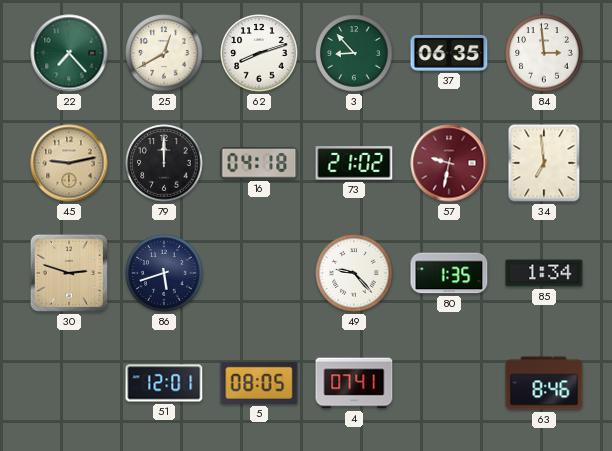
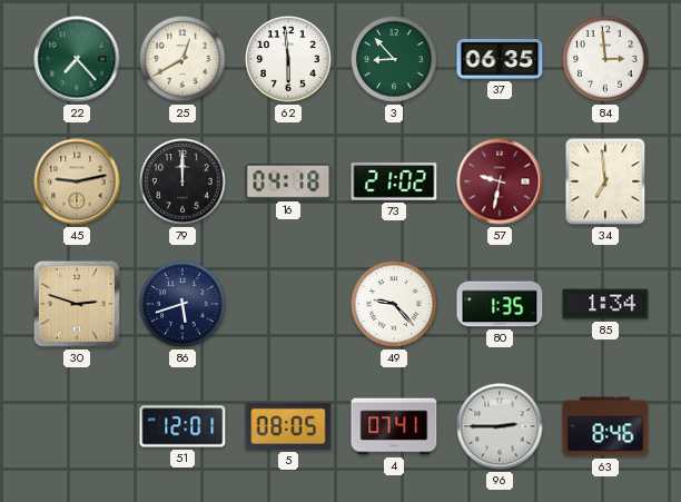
62: 8:12 -> 5:59 (288, 59)
96: none -> 2:45 (500, 426)
